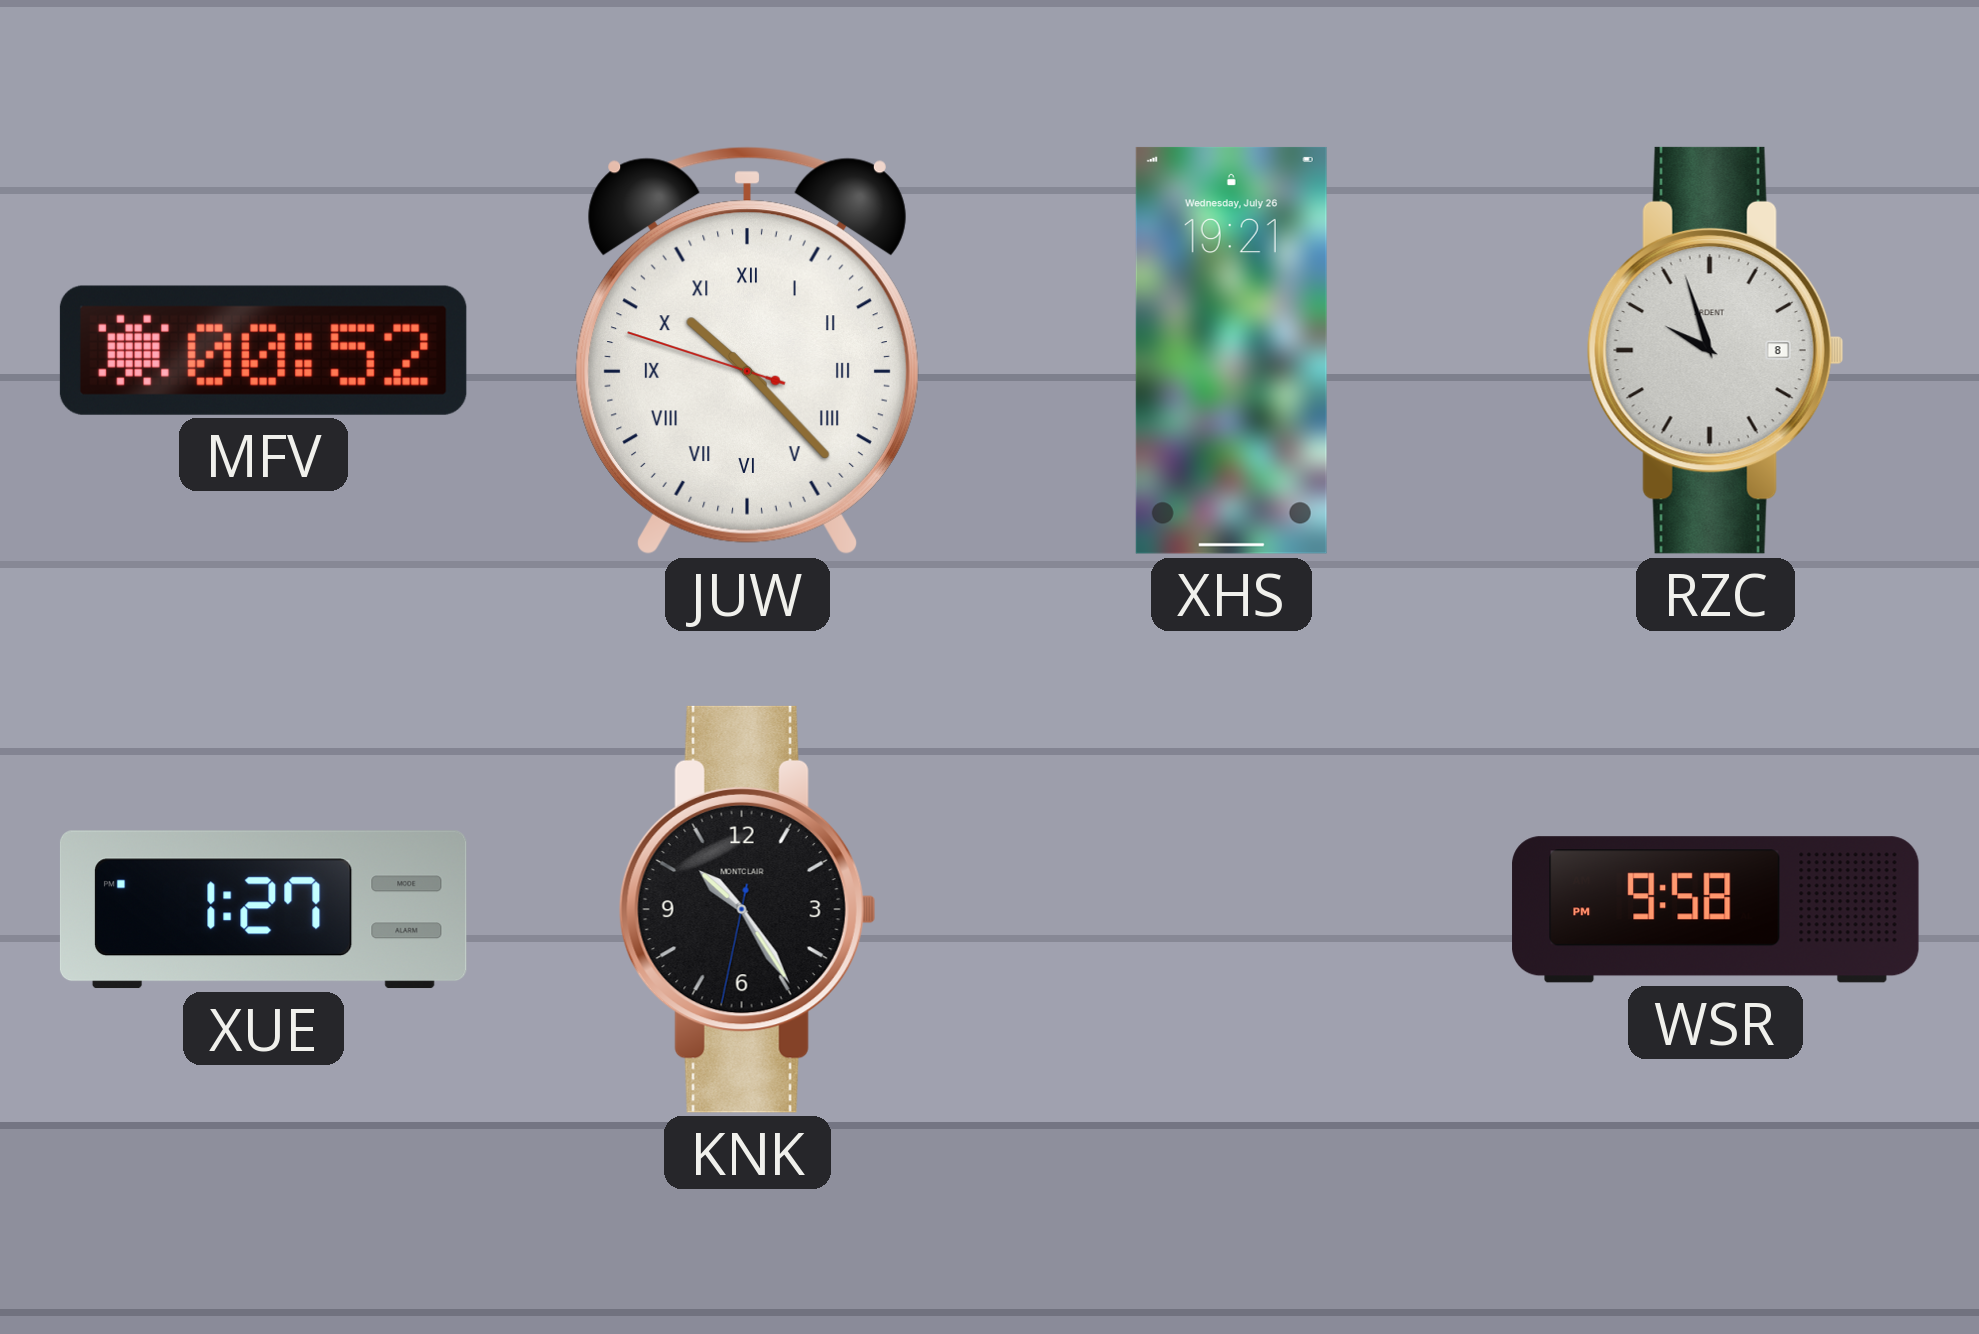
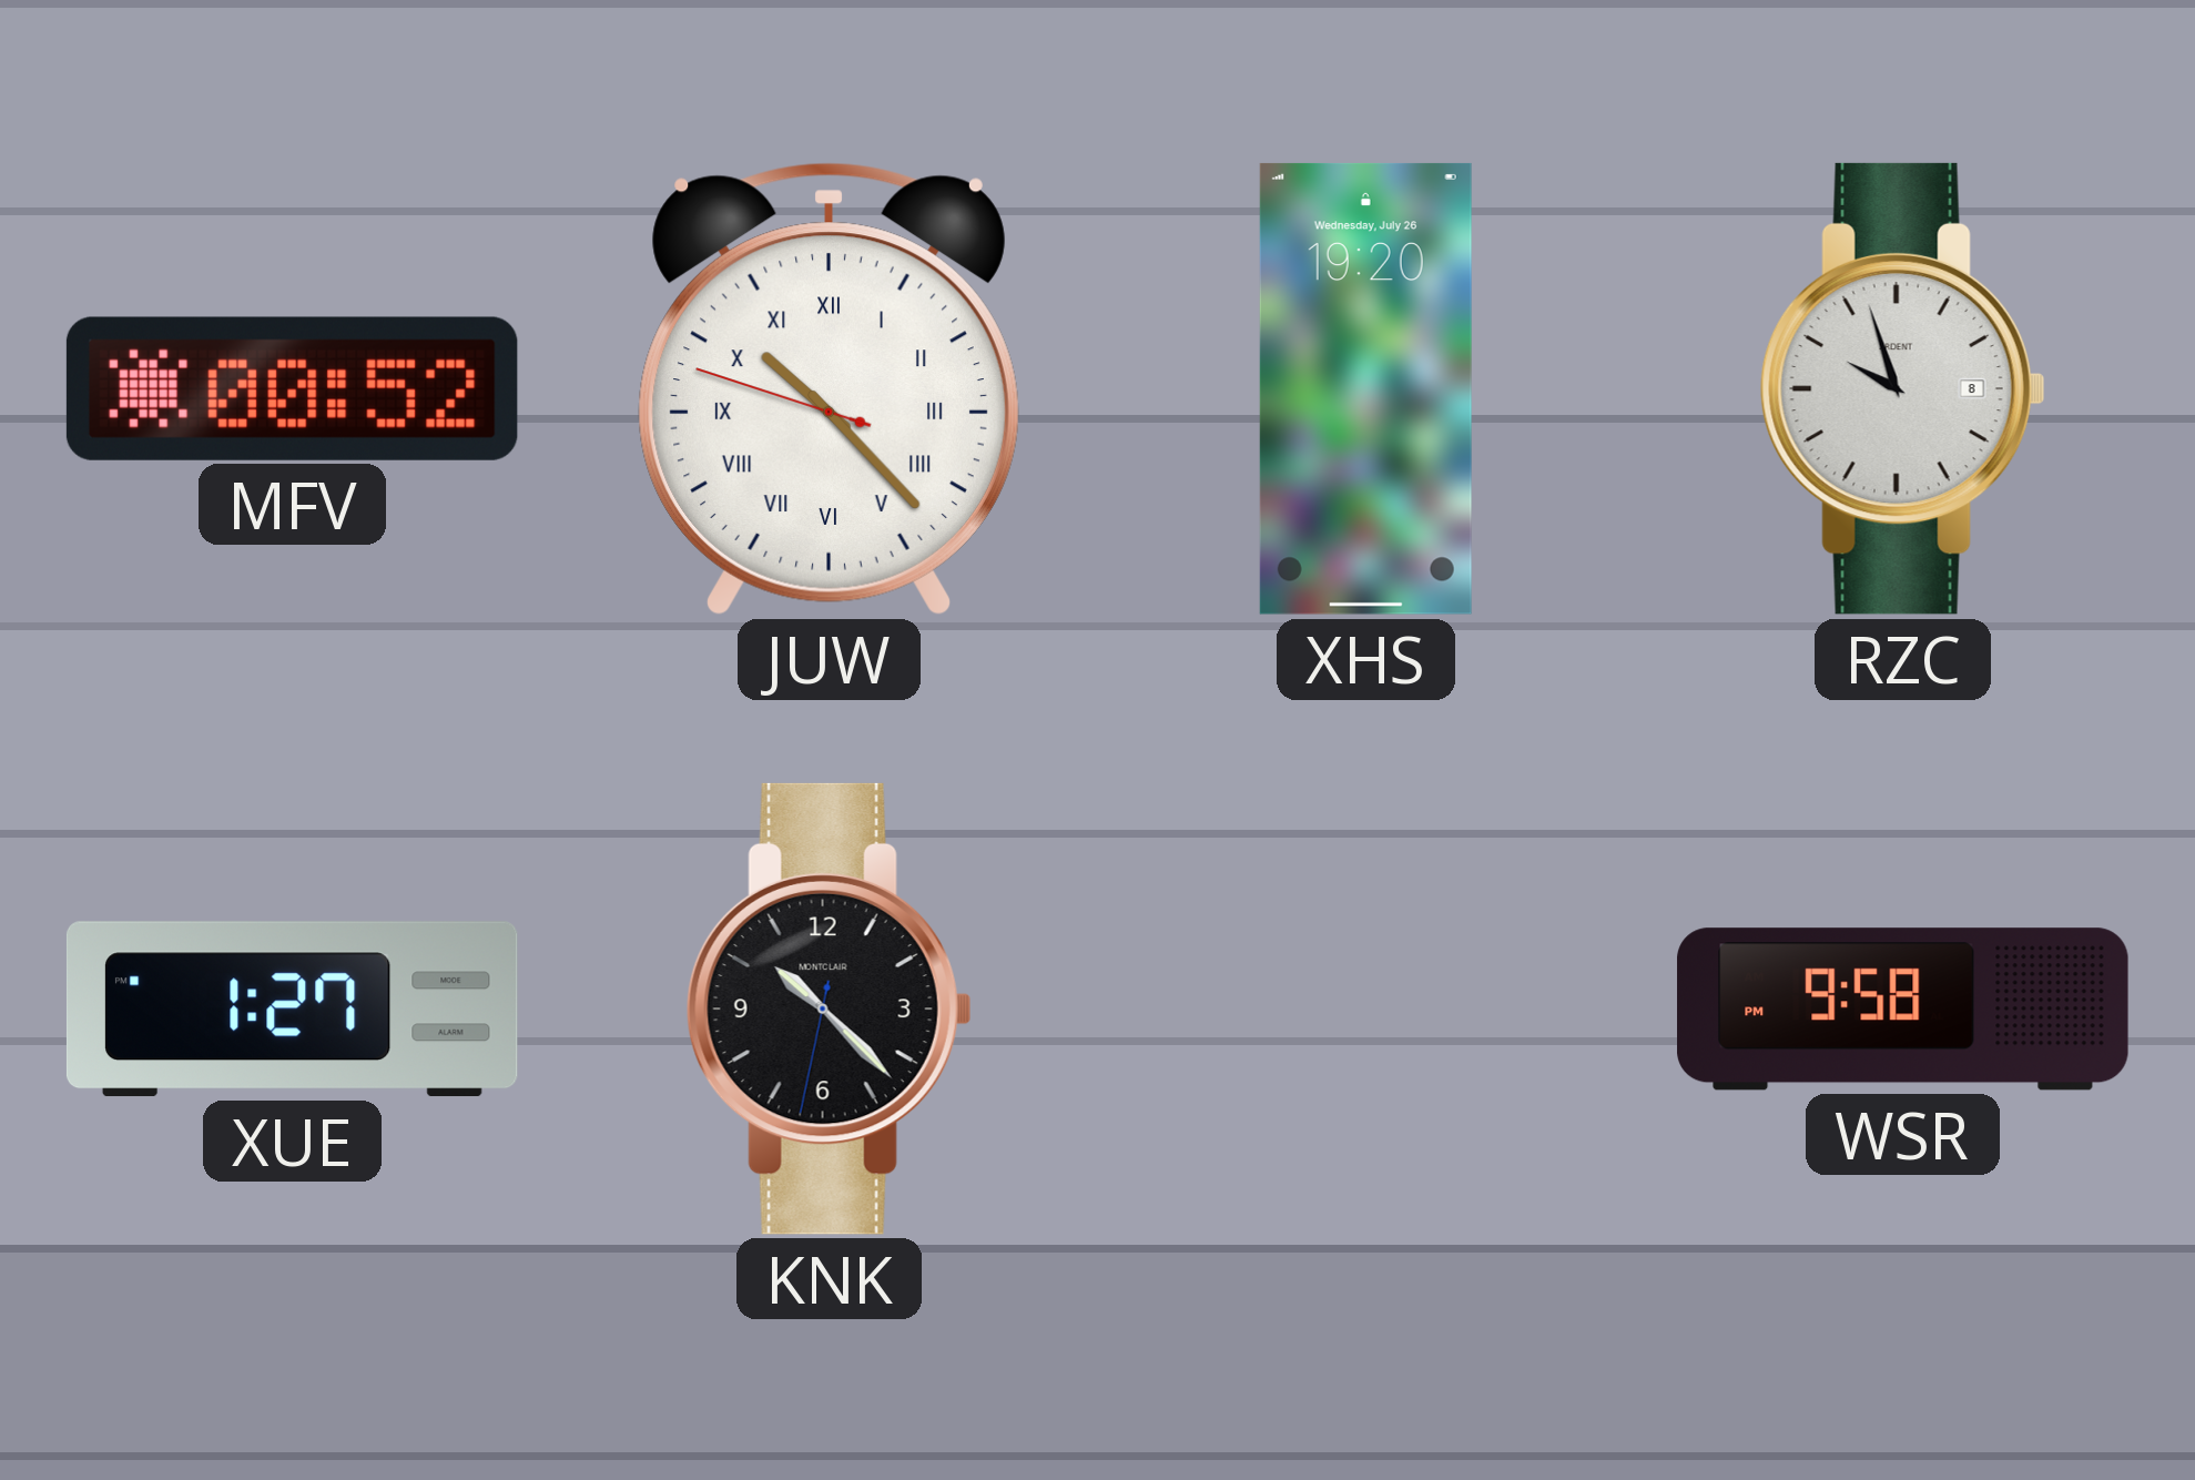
XHS: 19:21 -> 19:20 (1365, 388)
KNK: 10:24 -> 10:22 (829, 1008)
